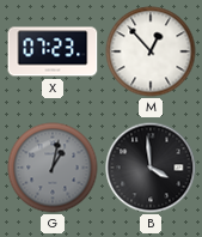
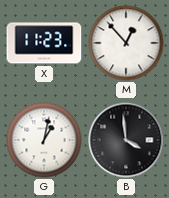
X: 07:23 -> 11:23 (44, 43)
G dial: grey -> white (44, 140)
